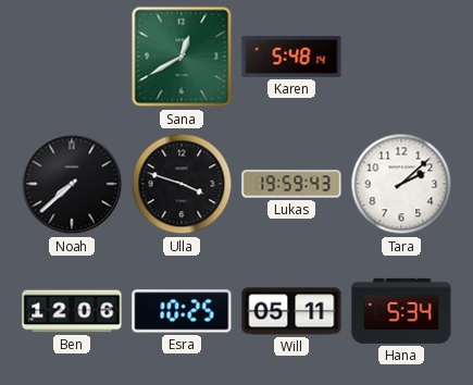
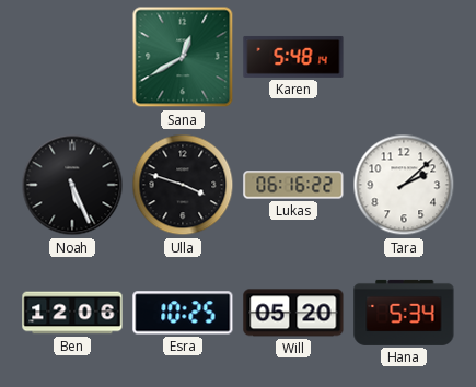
Noah: 7:38 -> 5:26 (72, 185)
Lukas: 19:59 -> 06:16 (293, 185)
Will: 05:11 -> 05:20 (293, 313)
